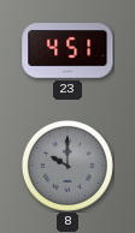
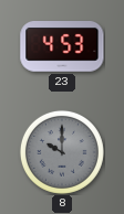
23: 4:51 -> 4:53 (62, 47)
